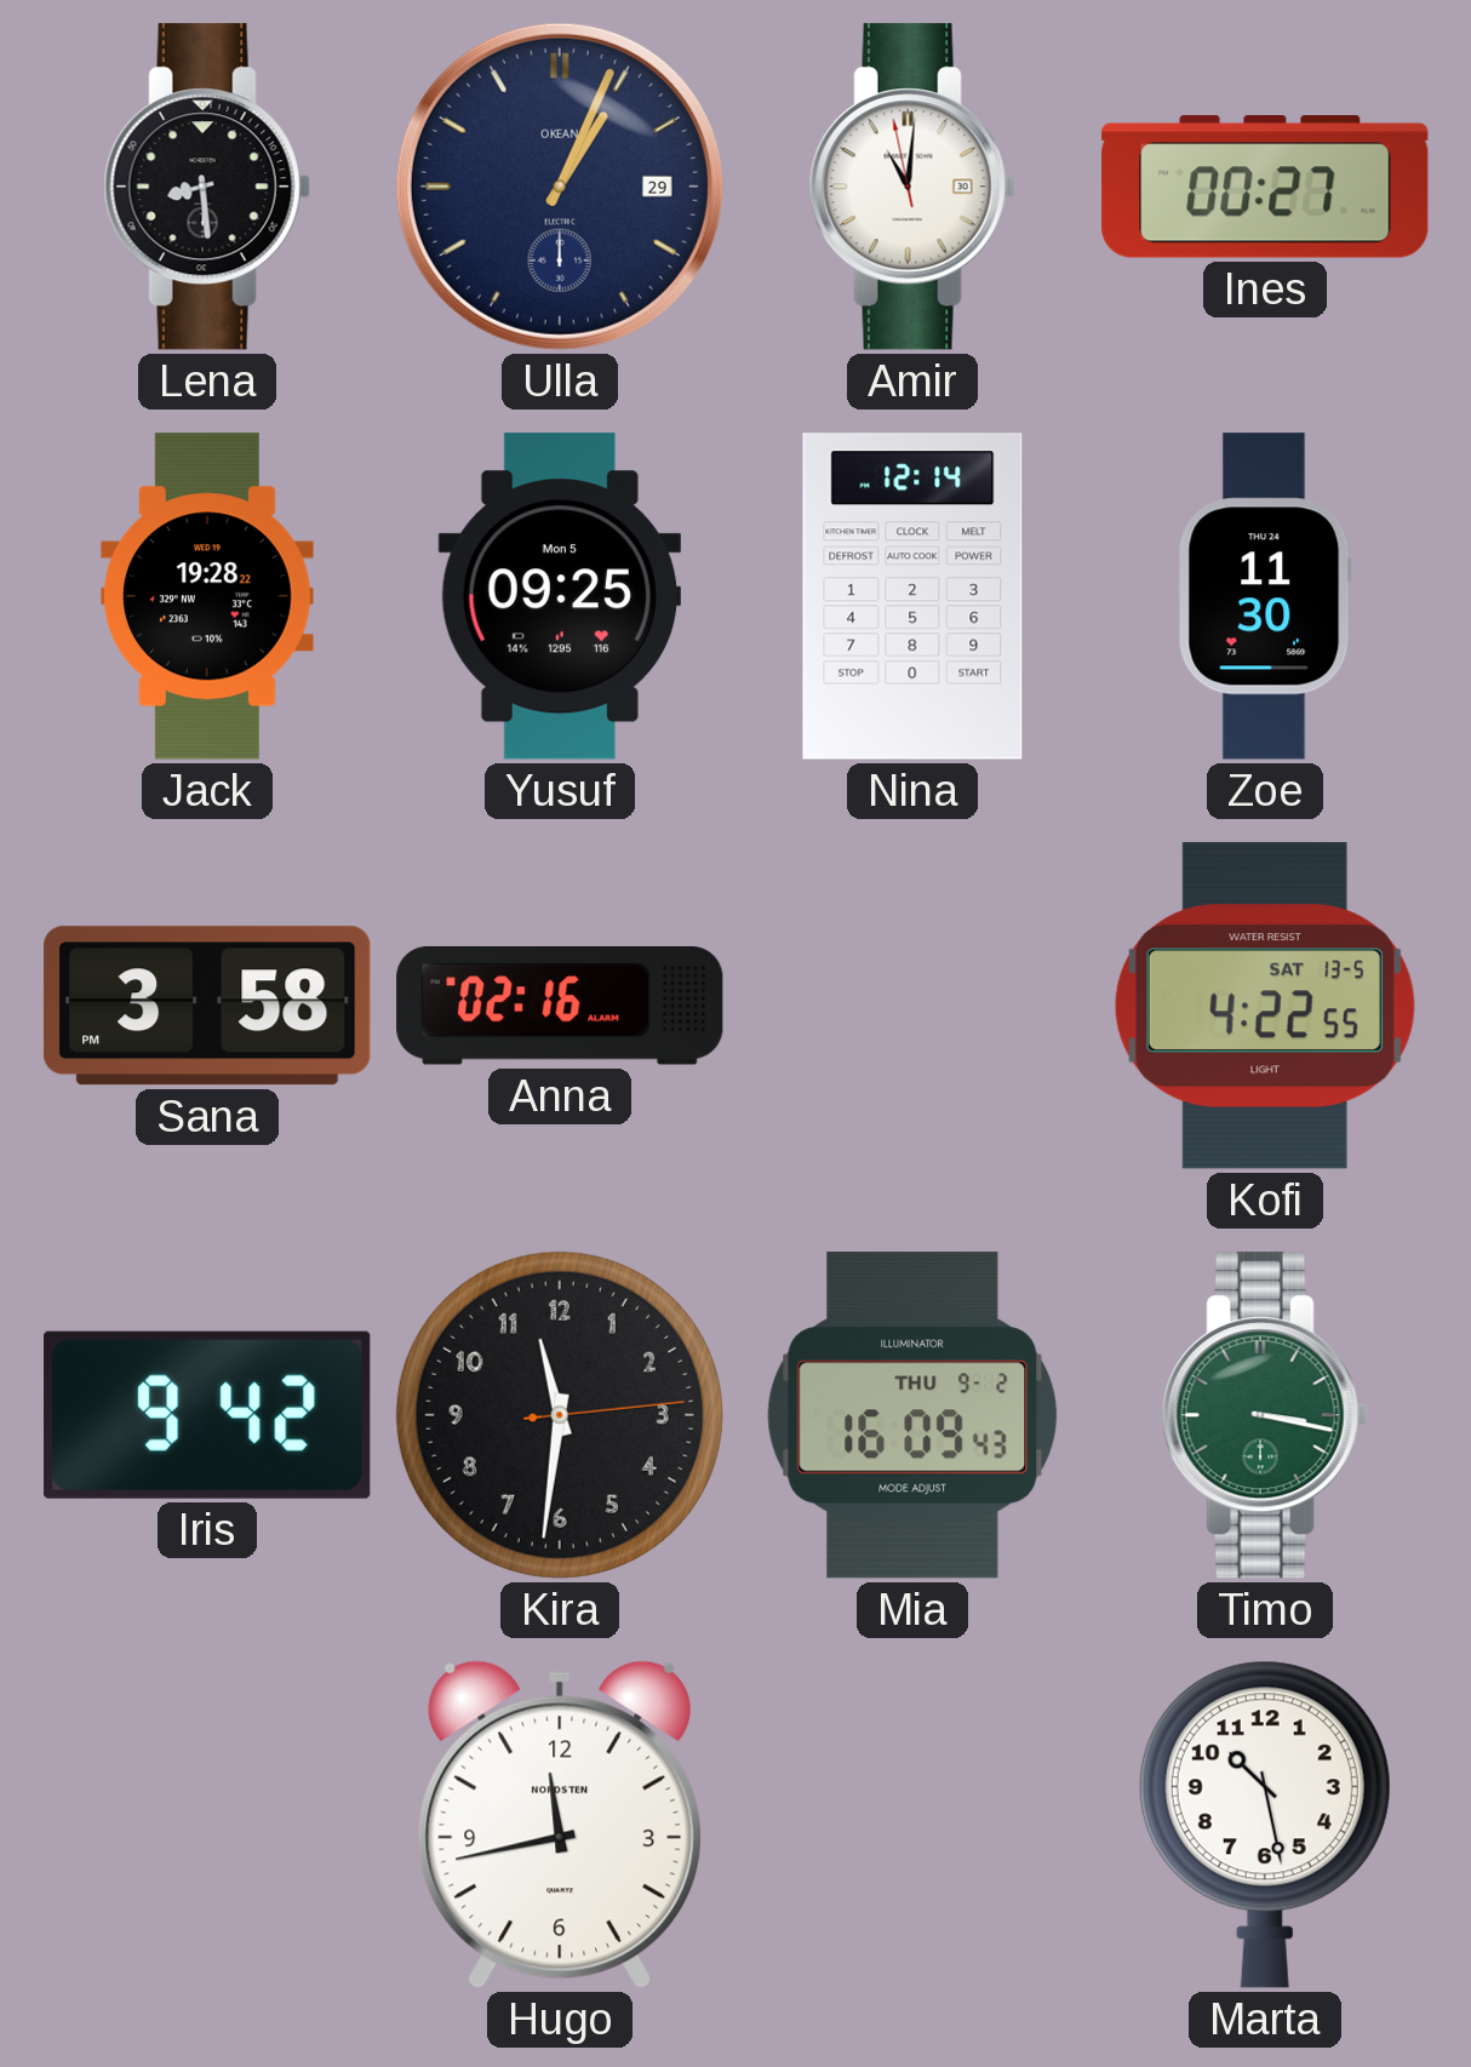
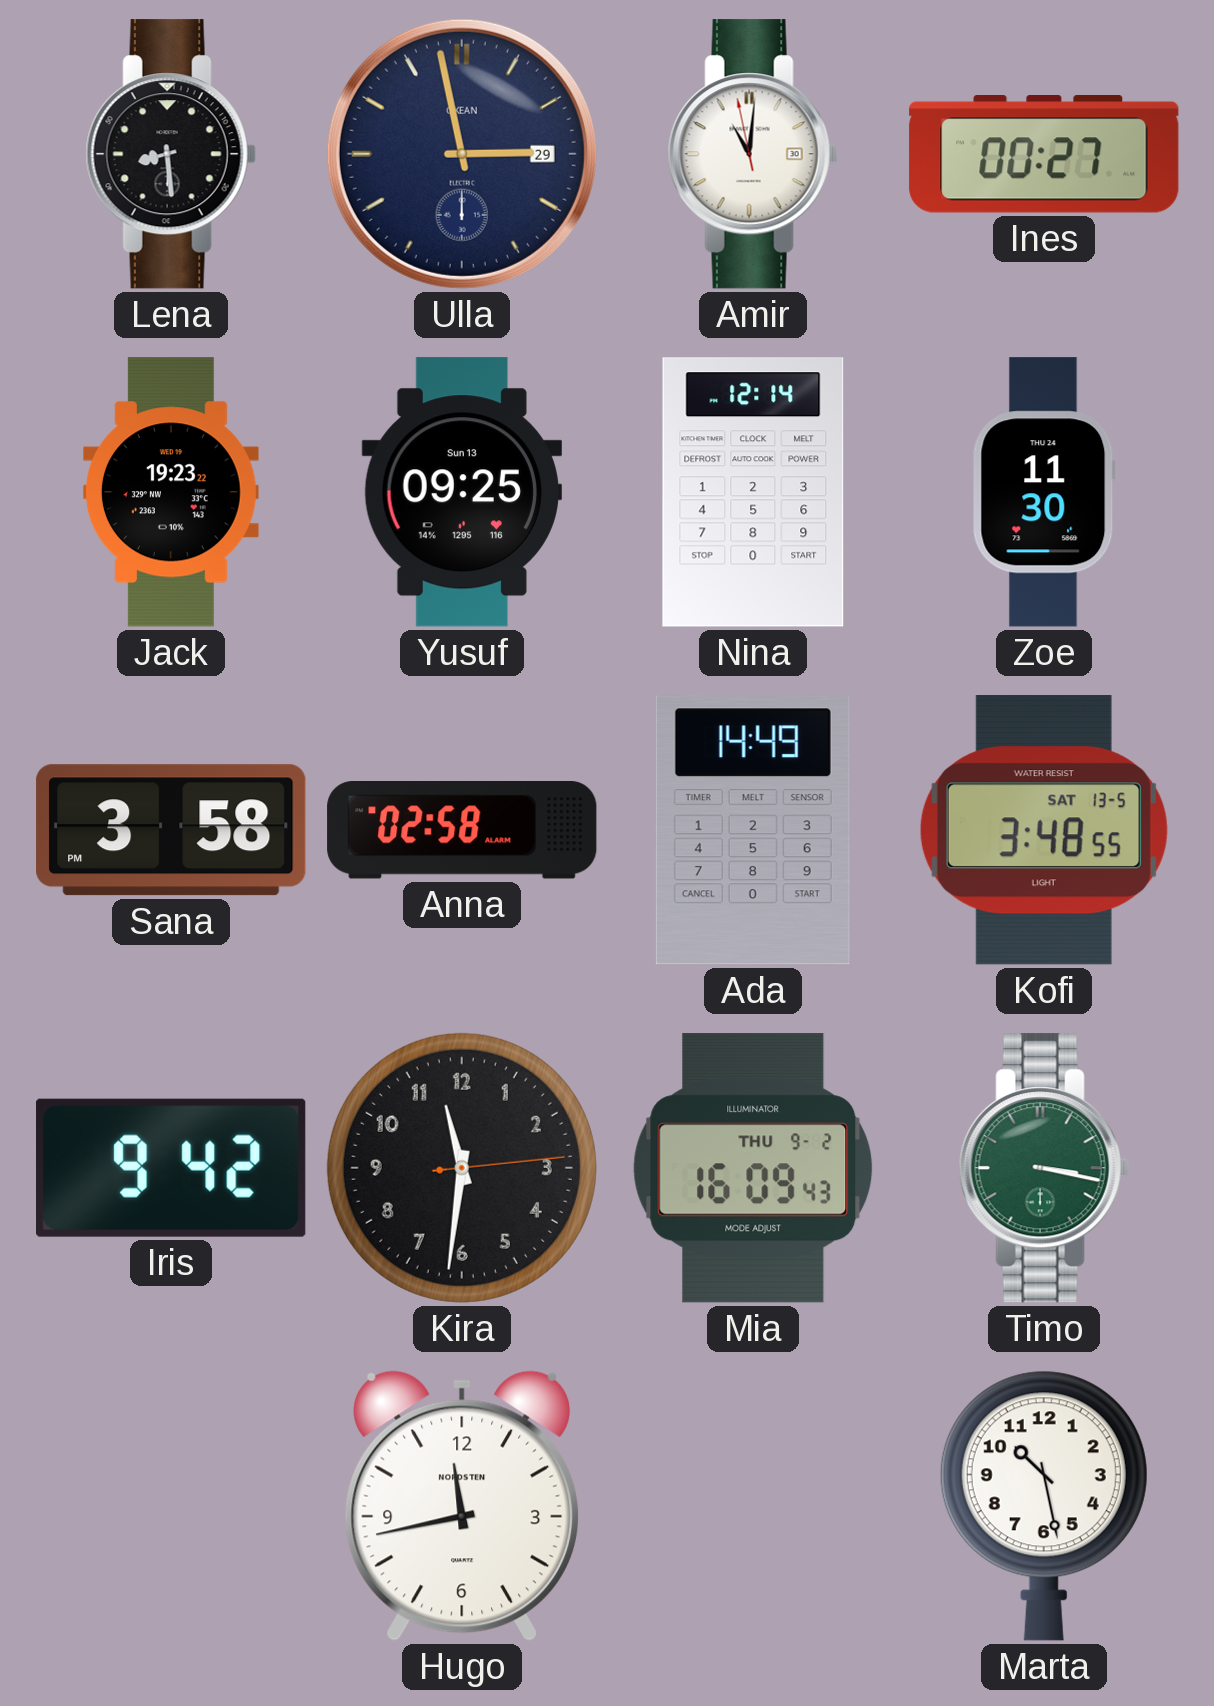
Ulla: 1:04 -> 2:58 (462, 154)
Jack: 19:28 -> 19:23 (171, 492)
Yusuf date: Mon 5 -> Sun 13 (462, 492)
Anna: 02:16 -> 02:58 (462, 831)
Ada: none -> 14:49 (753, 830)
Kofi: 4:22 -> 3:48 (1044, 830)
